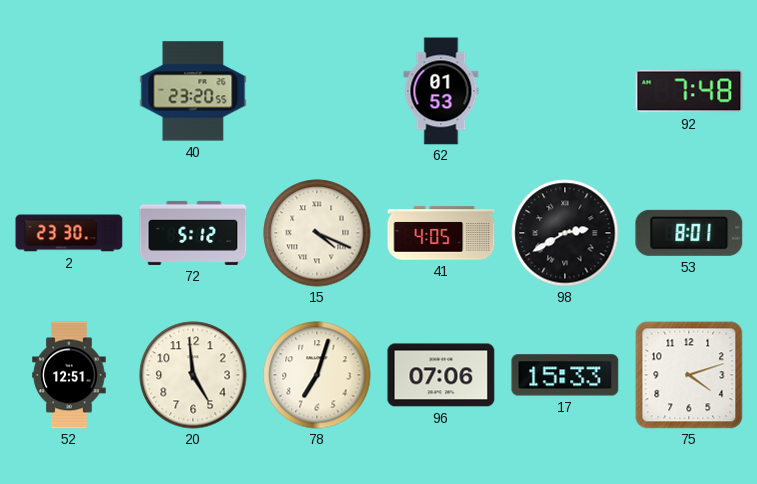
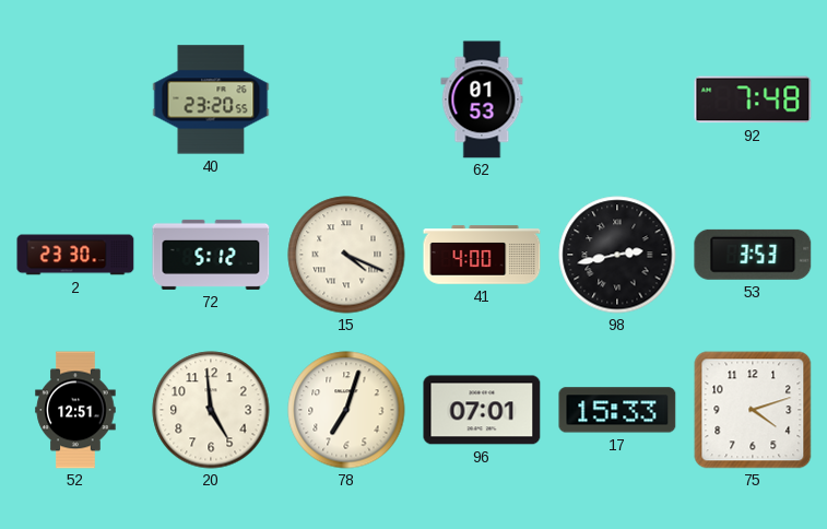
41: 4:05 -> 4:00 (482, 255)
98: 2:40 -> 2:43 (617, 255)
53: 8:01 -> 3:53 (753, 255)
96: 07:06 -> 07:01 (482, 410)
